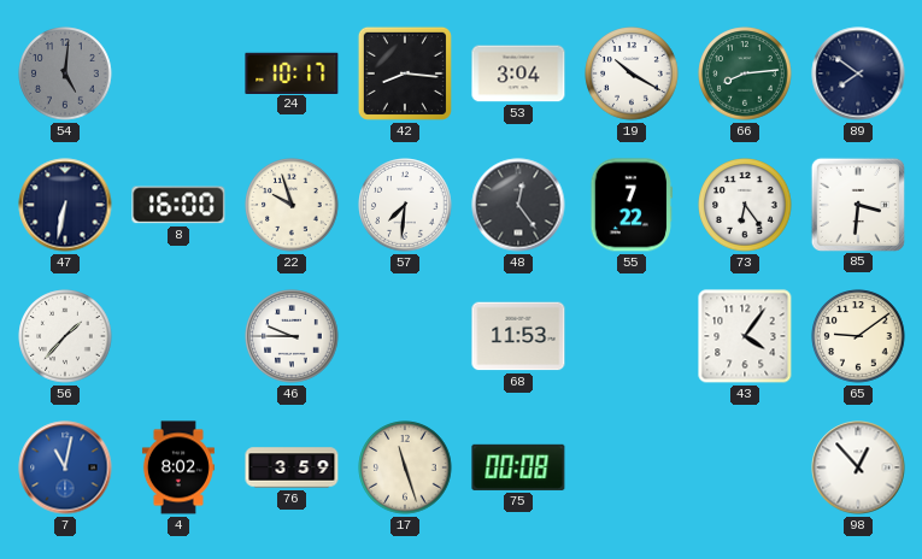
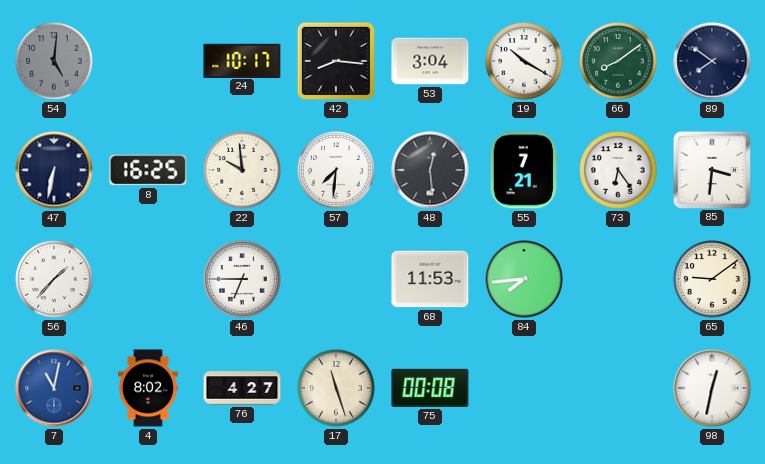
66: 8:14 -> 8:09 (618, 61)
8: 16:00 -> 16:25 (148, 170)
22: 9:57 -> 9:59 (242, 170)
48: 12:24 -> 12:29 (430, 170)
55: 7:22 -> 7:21 (523, 170)
46: 9:45 -> 6:45 (242, 279)
84: none -> 7:44 (524, 279)
43: 4:06 -> none (745, 336)
76: 3:59 -> 4:27 (242, 388)
98: 12:53 -> 12:32 (712, 388)
